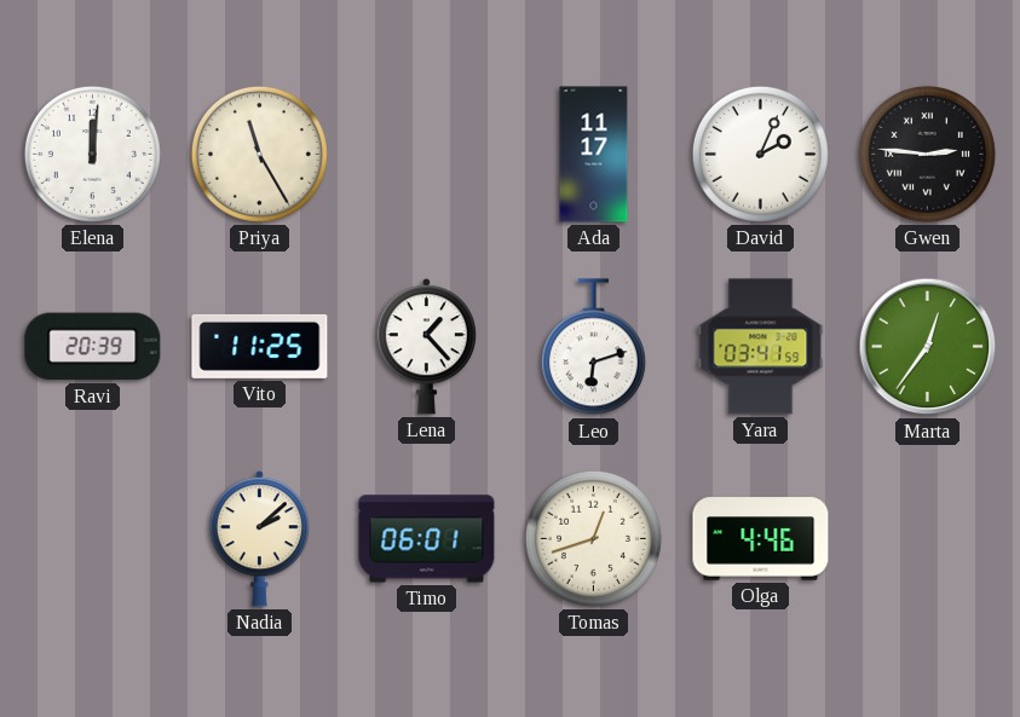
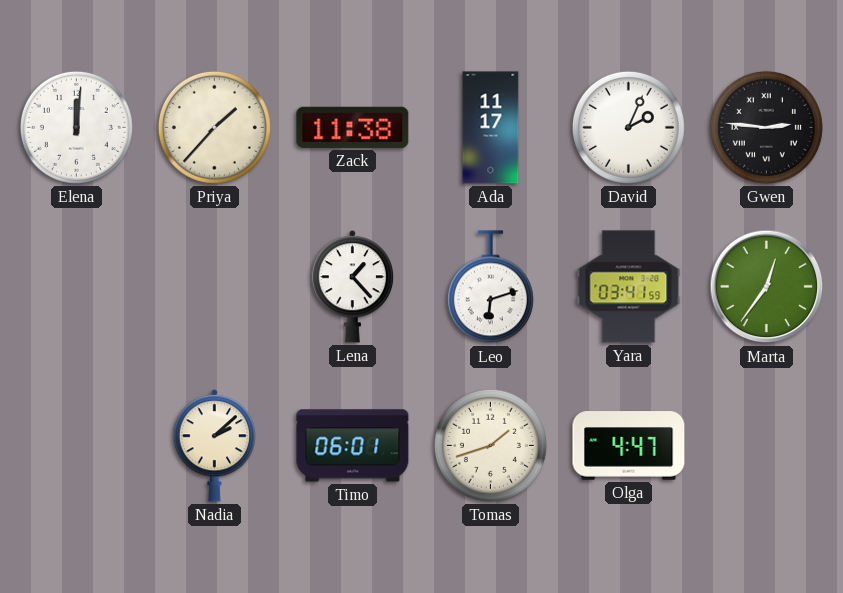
Priya: 11:25 -> 1:37 (214, 127)
Zack: none -> 11:38 (353, 127)
Ravi: 20:39 -> none (93, 347)
Vito: 11:25 -> none (260, 346)
Tomas: 12:42 -> 1:42 (490, 445)
Olga: 4:46 -> 4:47 (629, 446)
